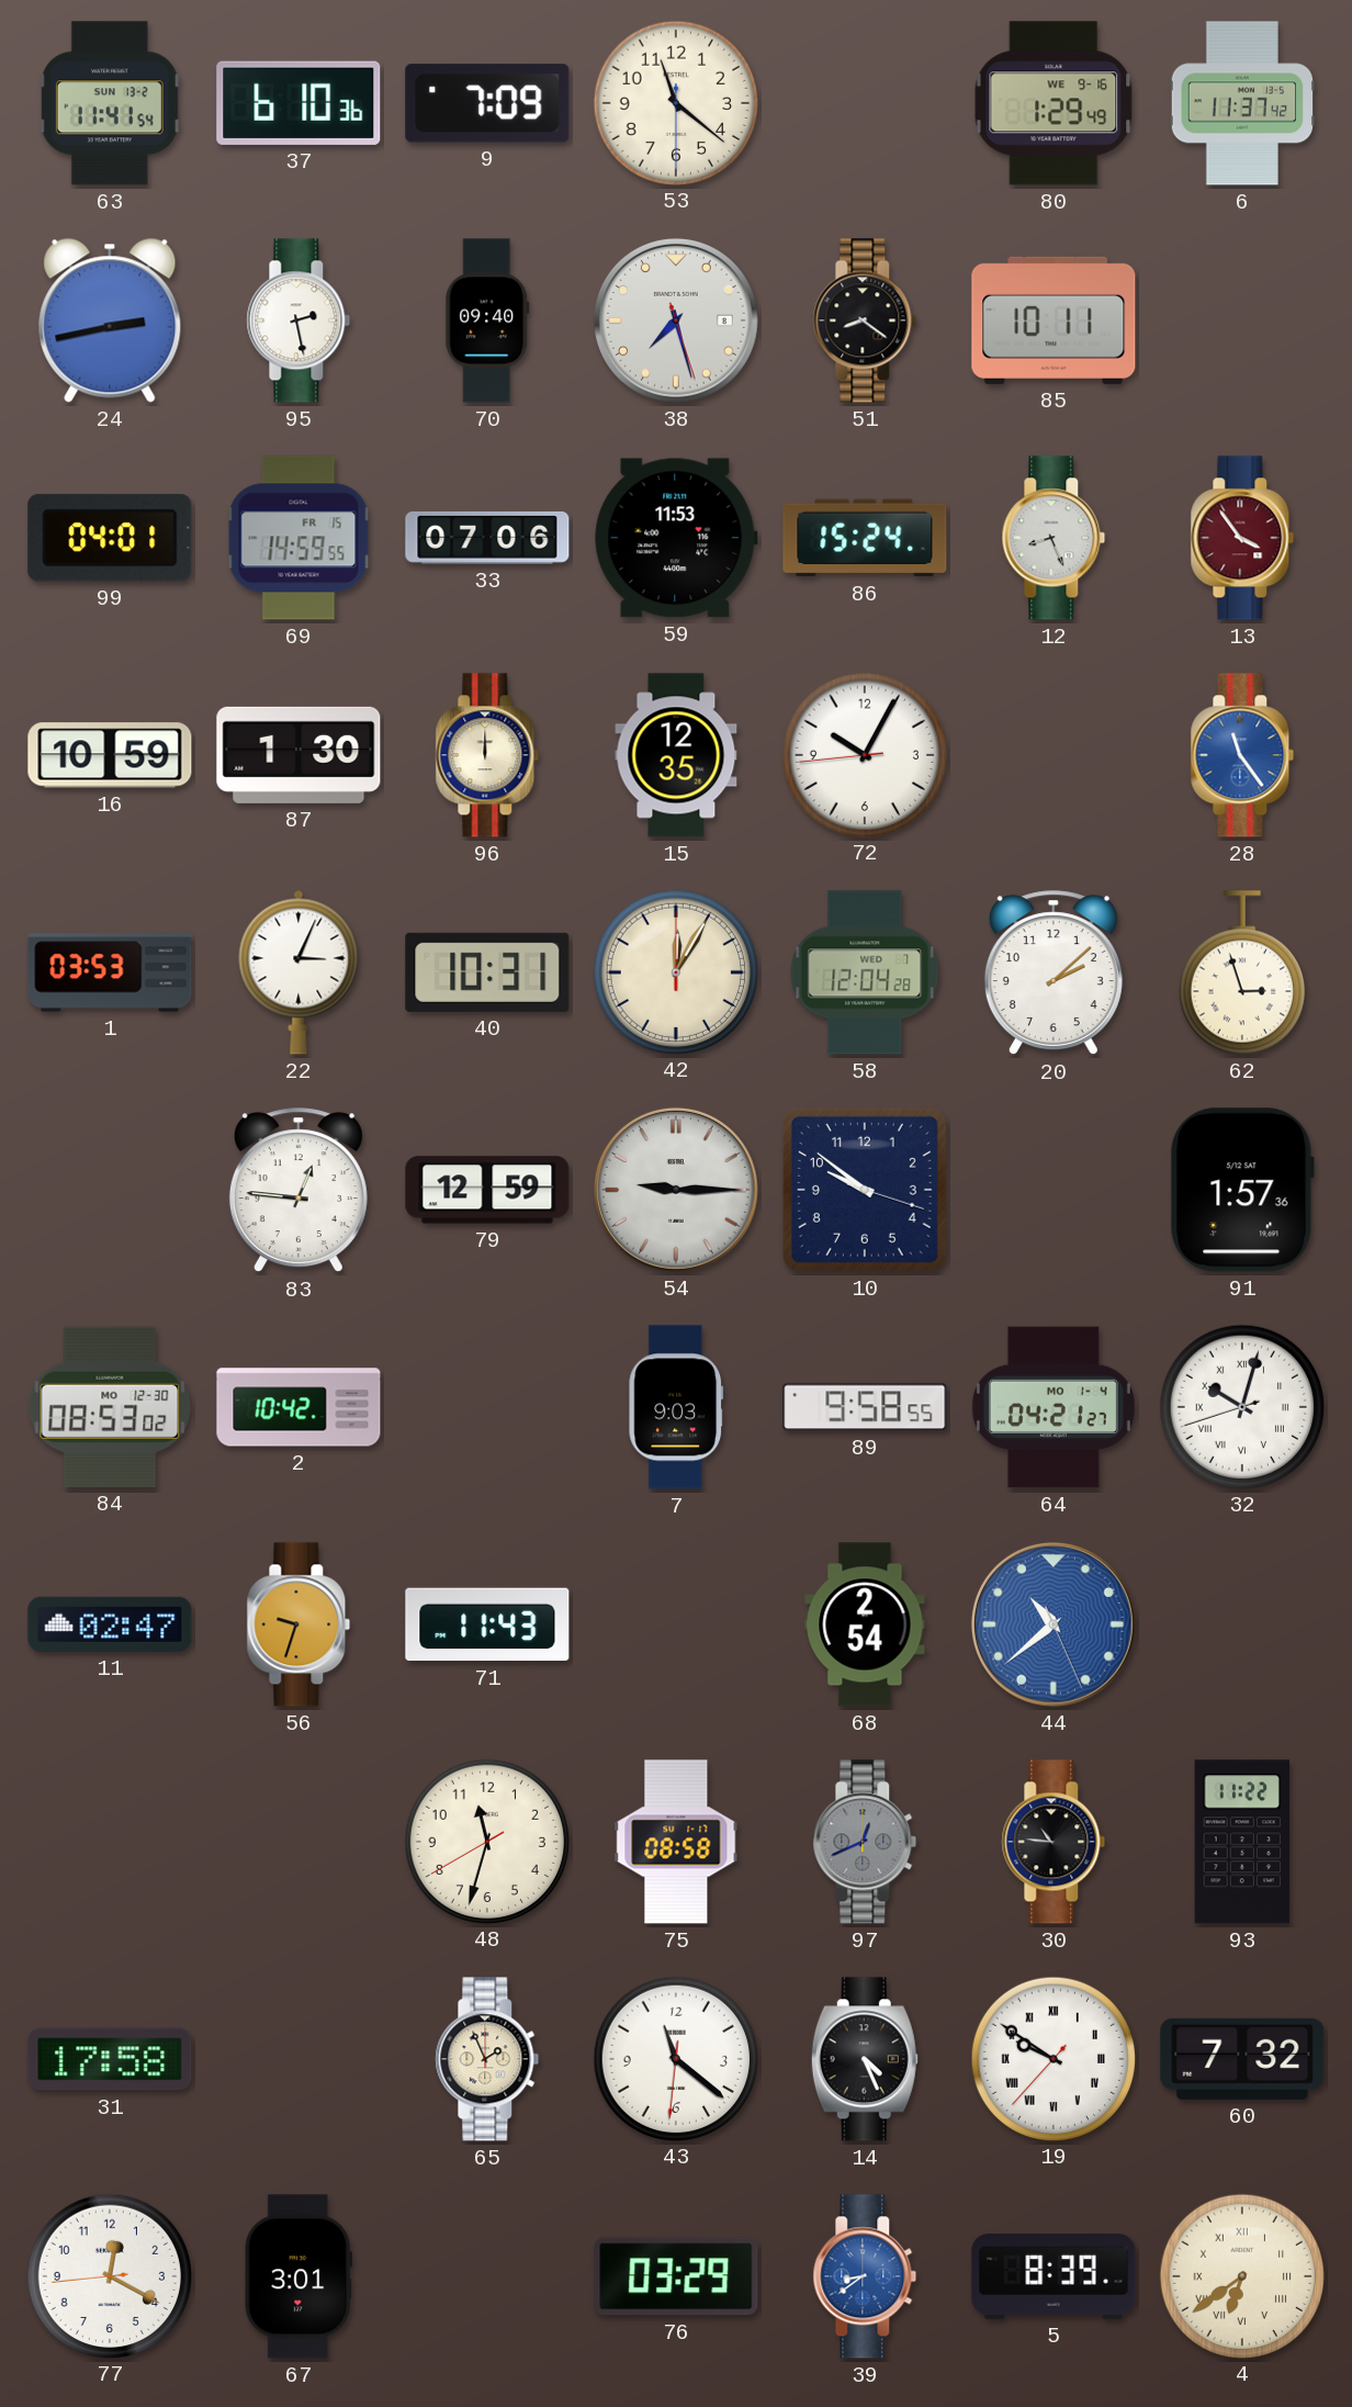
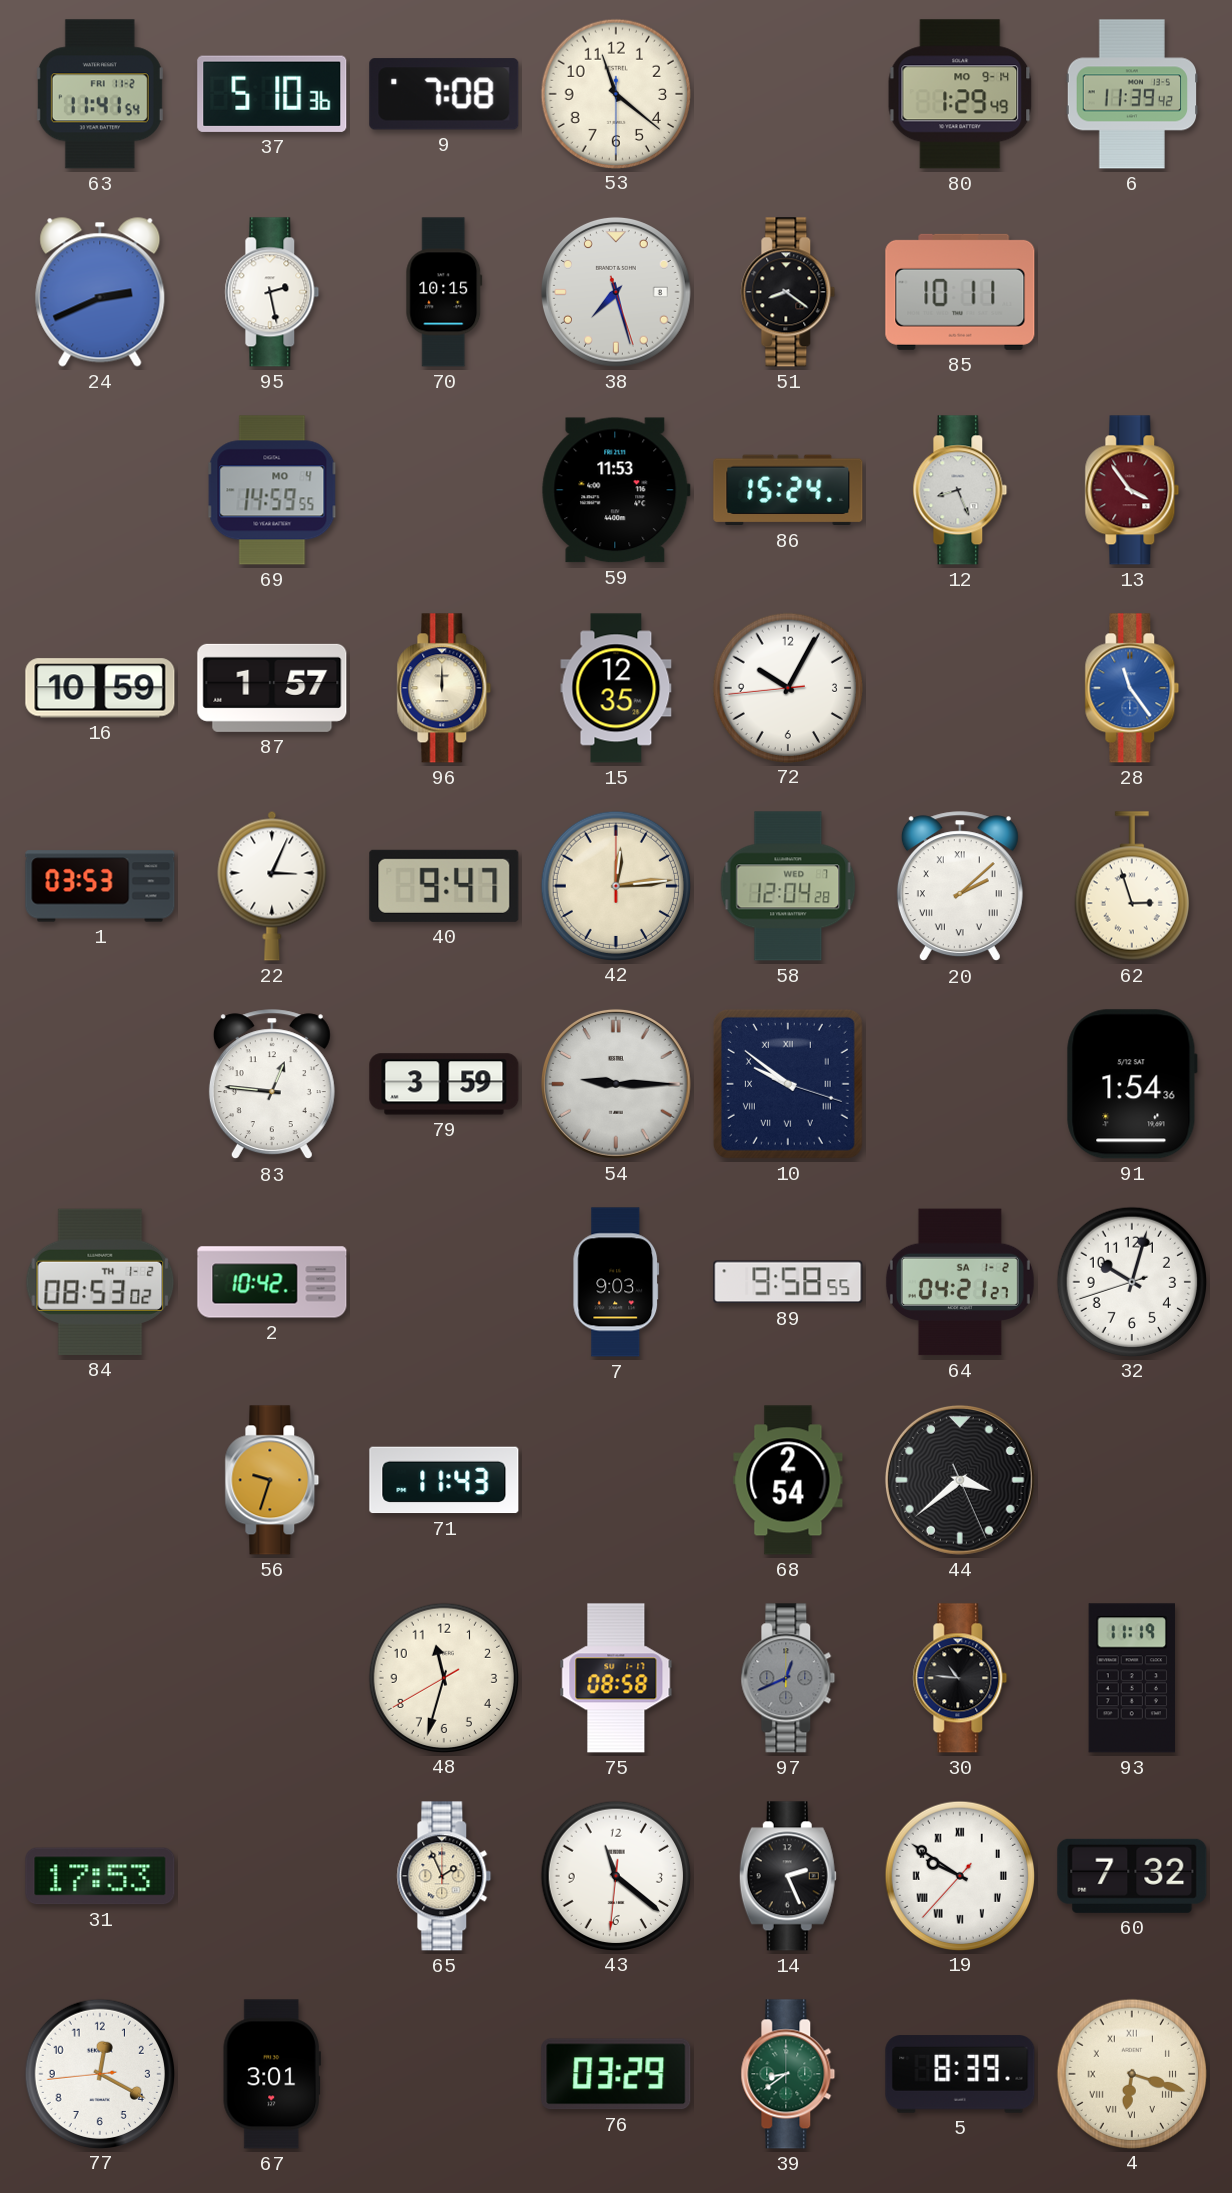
63 date: SUN 13-2 -> FRI 11-2 (100, 94)
37: 6:10 -> 5:10 (272, 94)
9: 7:09 -> 7:08 (444, 94)
80 date: WE 9-16 -> MO 9-14 (960, 94)
6: 11:37 -> 11:39 (1132, 94)
24: 2:43 -> 2:41 (100, 292)
70: 09:40 -> 10:15 (444, 292)
99: 04:01 -> none (110, 538)
69 date: FR 15 -> MO 4 (272, 490)
33: 07:06 -> none (487, 538)
87: 1:30 -> 1:57 (272, 688)
40: 10:31 -> 9:47 (444, 886)
42: 12:05 -> 12:14 (615, 885)
20 numerals: Arabic -> Roman (960, 887)
79: 12:59 -> 3:59 (444, 1084)
10 numerals: Arabic -> Roman (788, 1084)
91: 1:57 -> 1:54 (1132, 1084)
84 date: MO 12-30 -> TH 1-2 (100, 1282)
64 date: MO 1-4 -> SA 1-2 (960, 1282)
32 numerals: Roman -> Arabic (1131, 1281)
11: 02:47 -> none (110, 1624)
44: 10:38 -> 3:38 (960, 1480)
44 dial: blue -> black (960, 1480)
93: 11:22 -> 11:19 (1132, 1678)
31: 17:58 -> 17:53 (100, 1876)
14: 4:26 -> 2:26 (788, 1876)
39 dial: blue -> green (788, 2074)
4: 6:39 -> 6:18 (1131, 2073)
